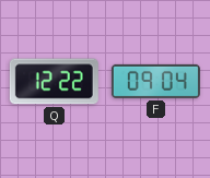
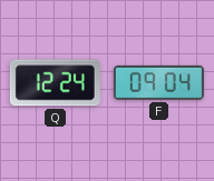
Q: 12:22 -> 12:24 (55, 83)
